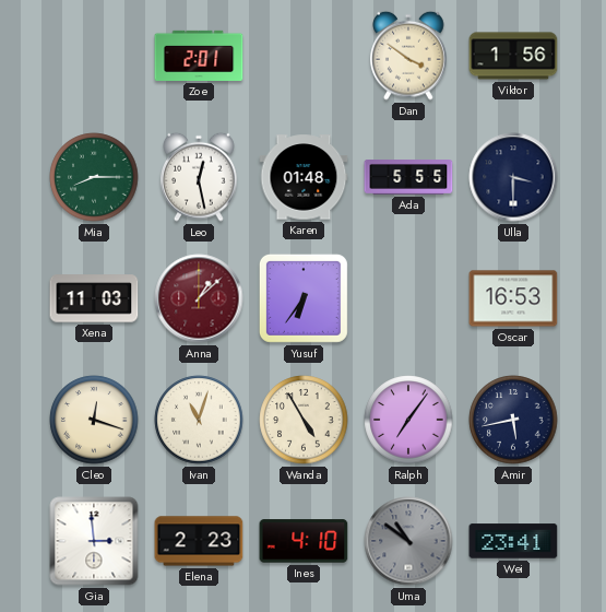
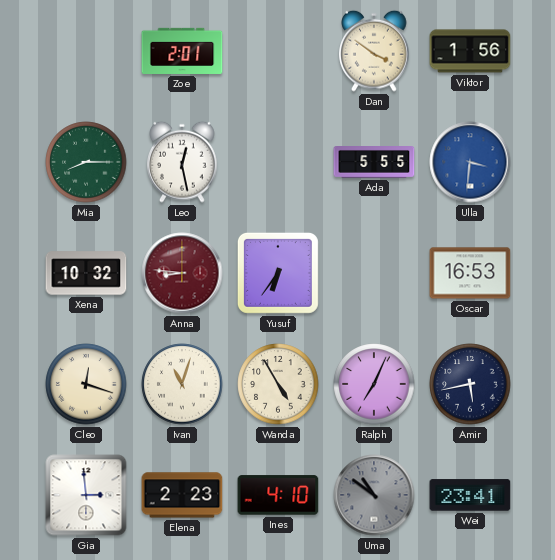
Karen: 01:48 -> none (304, 177)
Ulla: 3:30 -> 3:31 (470, 162)
Ulla dial: navy -> blue (470, 162)
Xena: 11:03 -> 10:32 (86, 273)
Anna: 1:08 -> 8:46 (182, 273)
Ralph: 7:06 -> 7:04 (374, 384)
